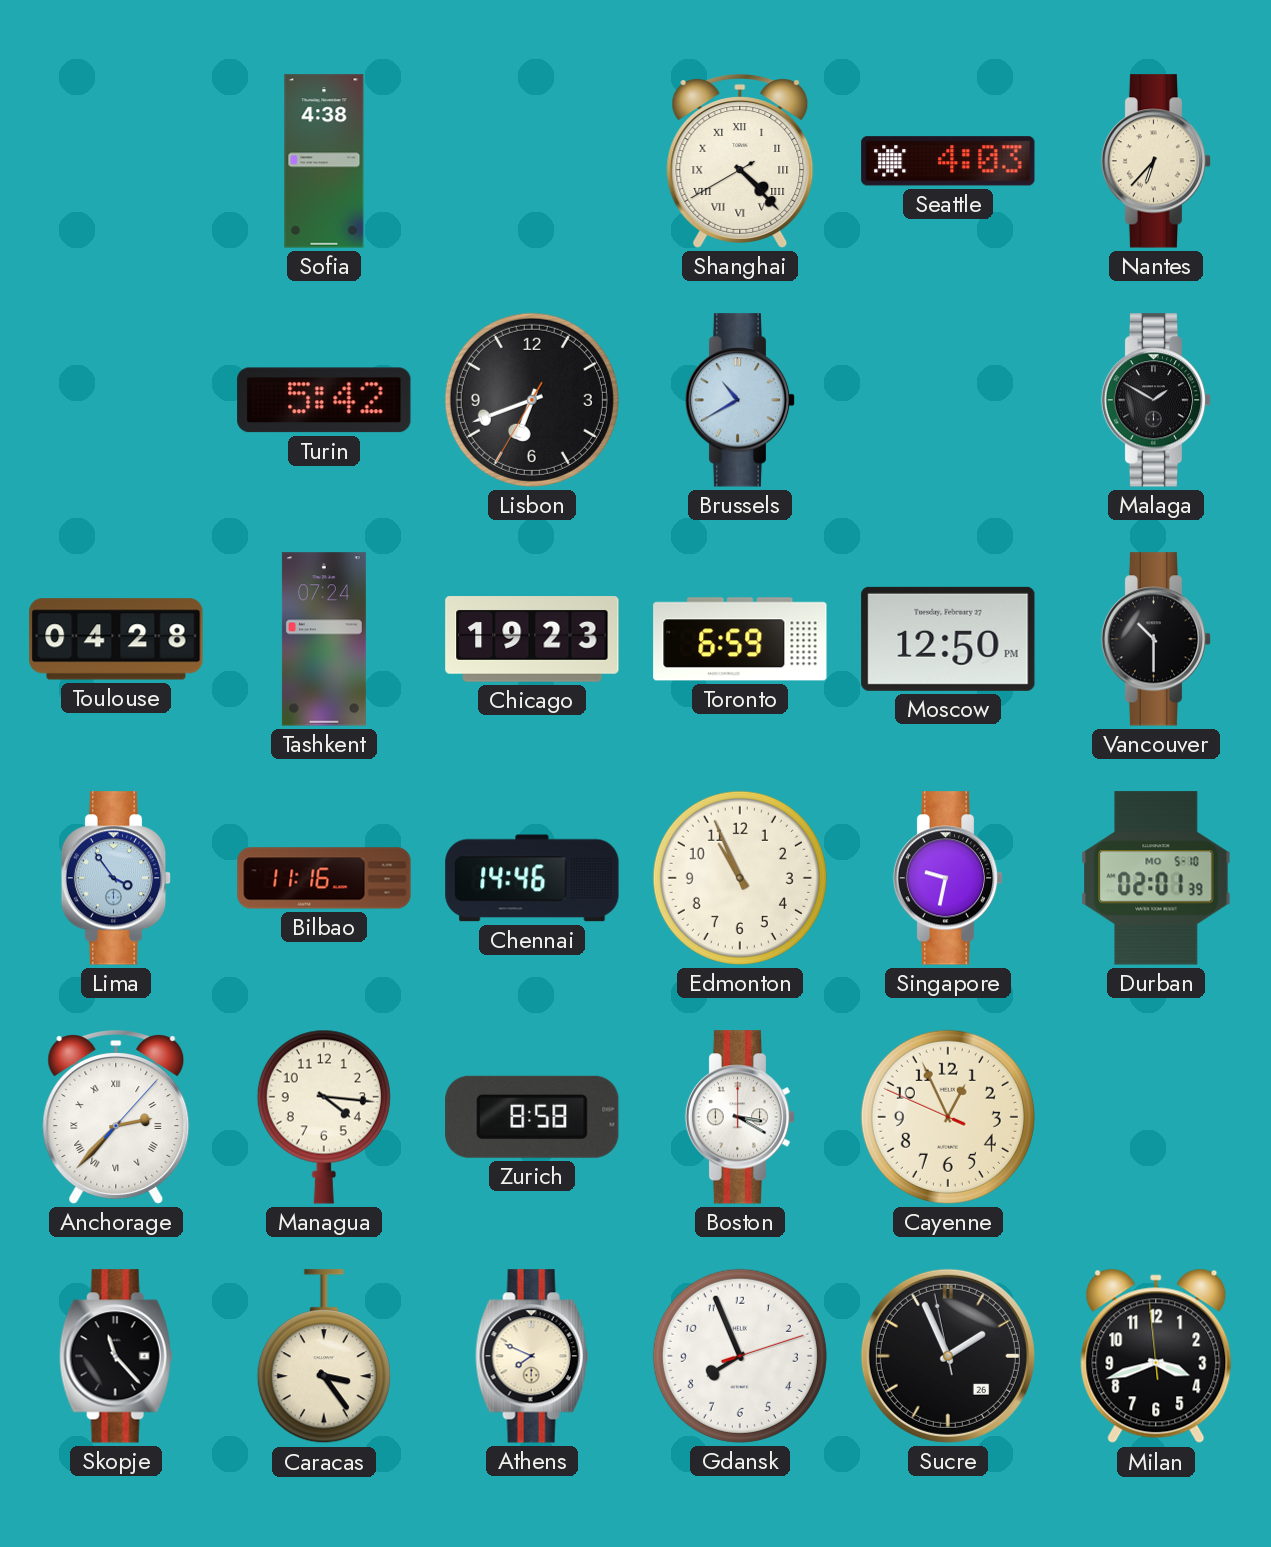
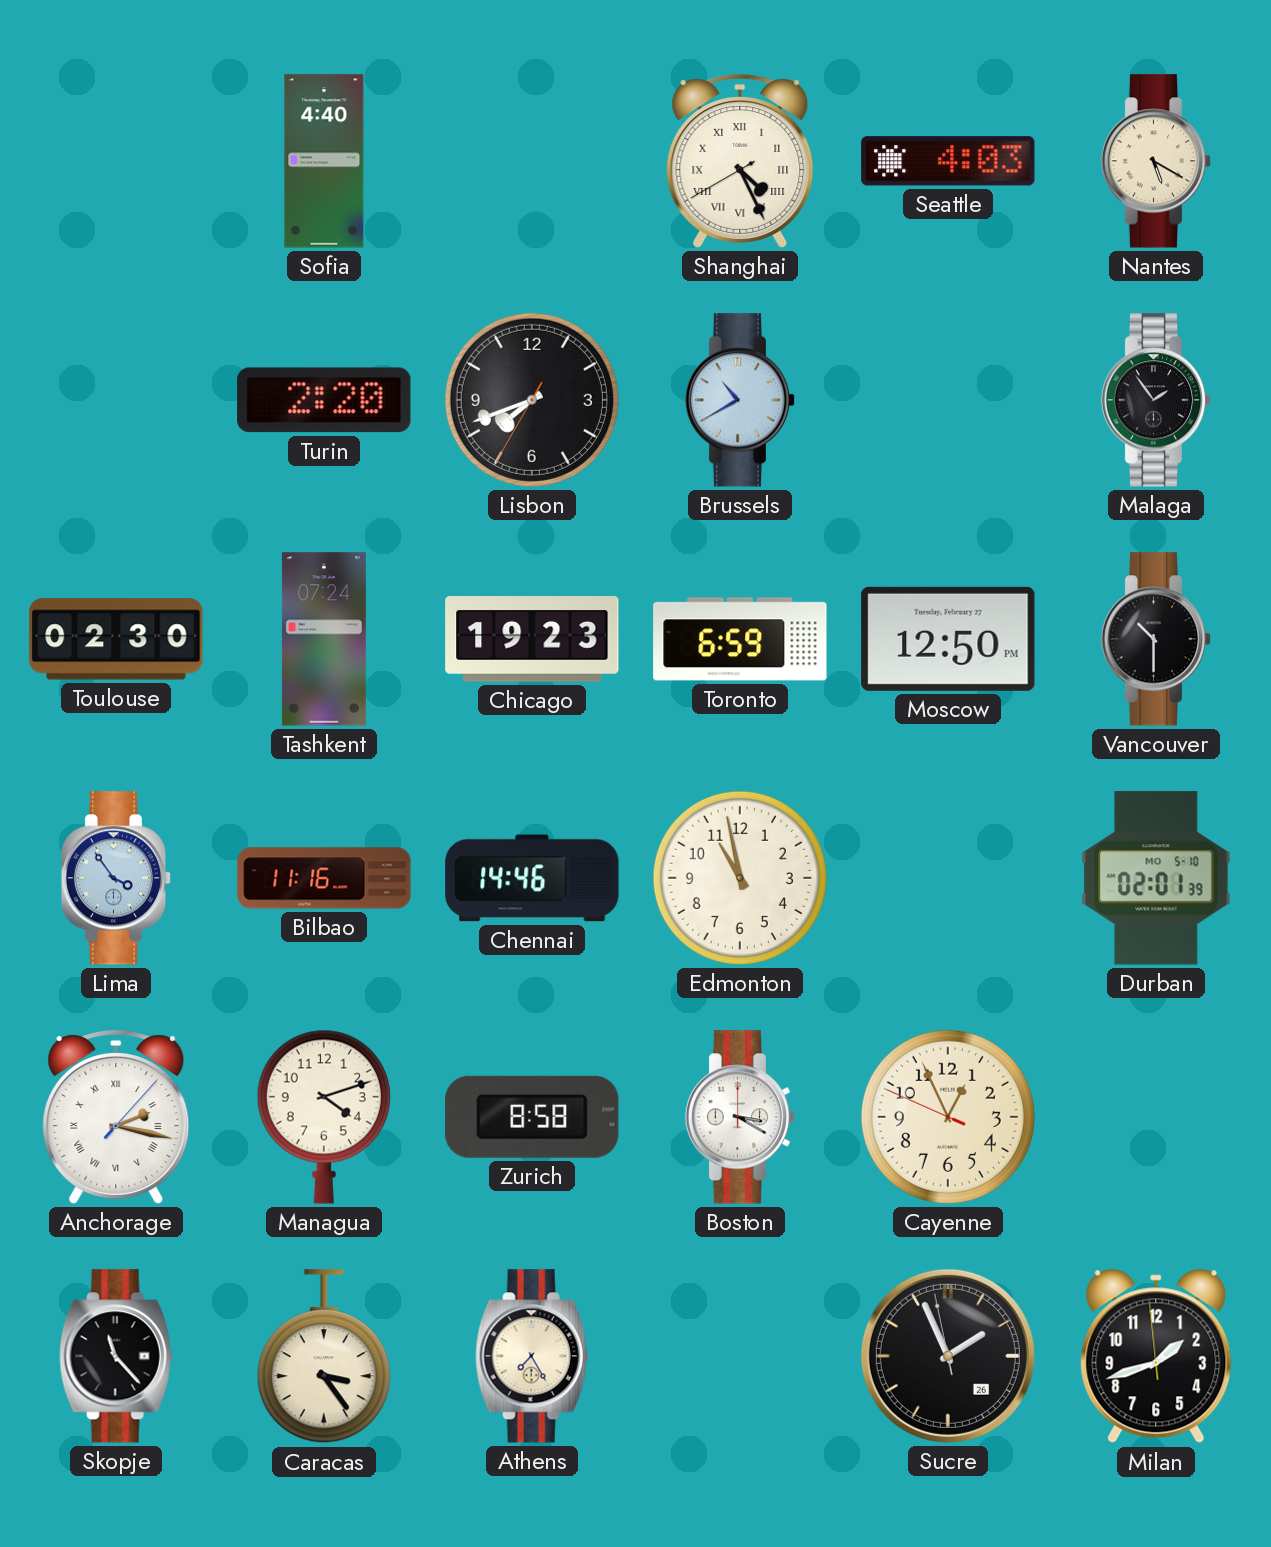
Sofia: 4:38 -> 4:40 (324, 161)
Shanghai: 4:22 -> 4:25 (740, 161)
Nantes: 6:37 -> 5:20 (1156, 161)
Turin: 5:42 -> 2:20 (324, 400)
Lisbon: 6:41 -> 7:41 (532, 400)
Malaga: 1:50 -> 1:54 (1156, 400)
Toulouse: 04:28 -> 02:30 (116, 639)
Edmonton: 10:56 -> 10:58 (740, 878)
Singapore: 9:32 -> none (948, 878)
Anchorage: 2:37 -> 2:17 (116, 1117)
Managua: 4:16 -> 4:12 (324, 1117)
Athens: 7:49 -> 7:25 (532, 1356)
Gdansk: 7:56 -> none (740, 1356)
Milan: 3:41 -> 1:41 (1156, 1356)
